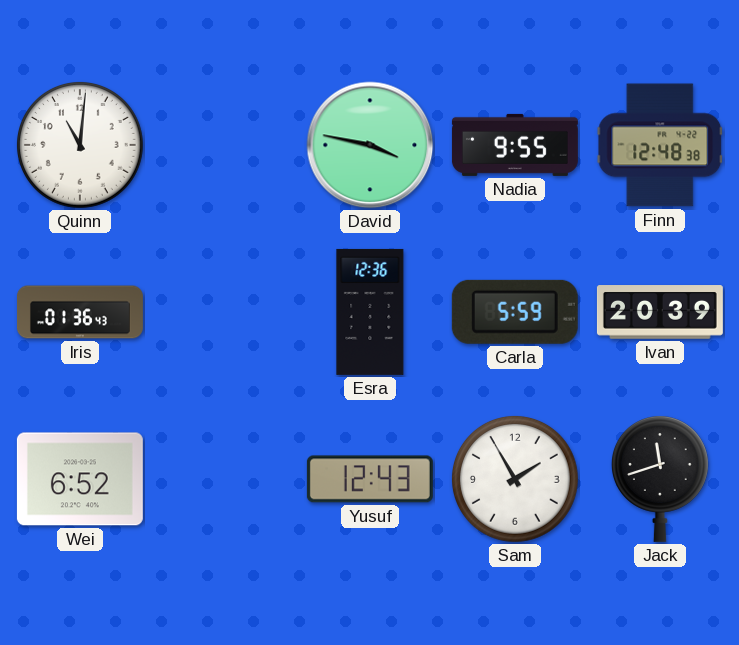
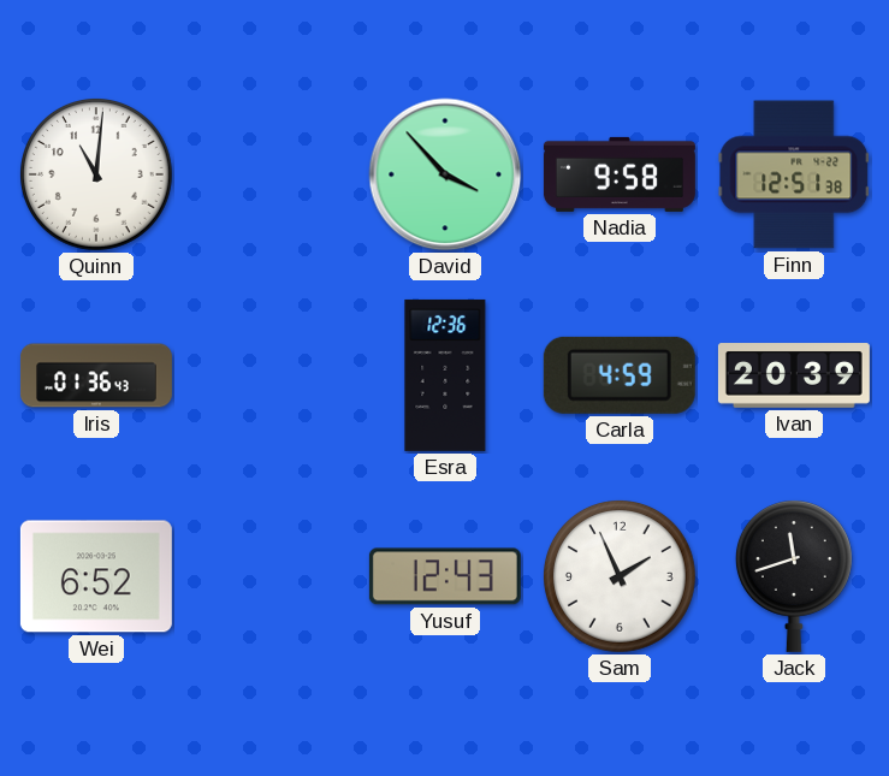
David: 3:47 -> 3:53 (445, 174)
Nadia: 9:55 -> 9:58 (620, 174)
Finn: 12:48 -> 12:51 (794, 174)
Carla: 5:59 -> 4:59 (620, 375)
Sam: 1:55 -> 1:56 (621, 577)
